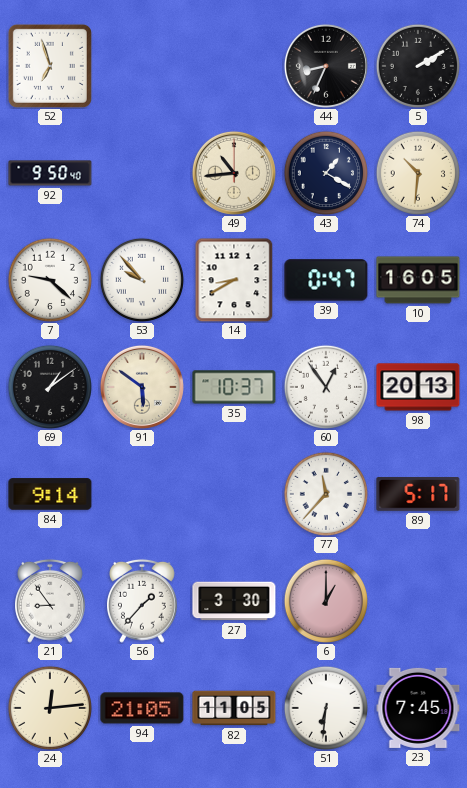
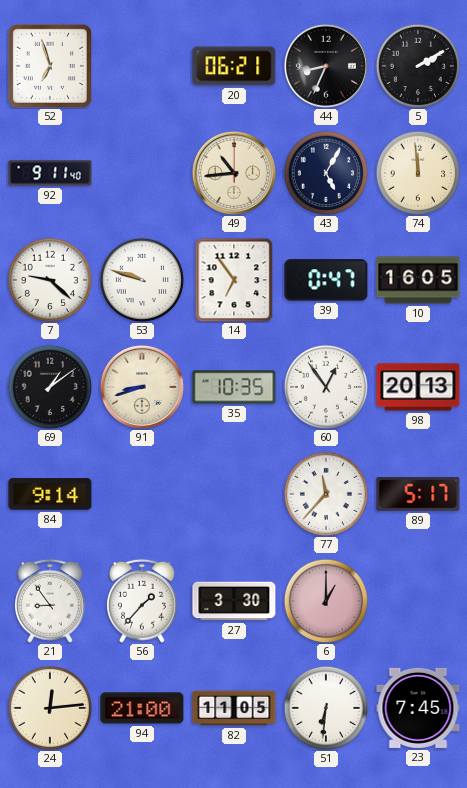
20: none -> 06:21 (234, 66)
92: 9:50 -> 9:11 (50, 173)
43: 1:20 -> 5:05 (325, 172)
74: 10:31 -> 11:59 (417, 172)
53: 9:53 -> 9:48 (141, 279)
14: 8:40 -> 6:54 (234, 280)
91: 5:51 -> 8:42 (142, 387)
35: 10:37 -> 10:35 (234, 387)
94: 21:05 -> 21:00 (142, 708)
